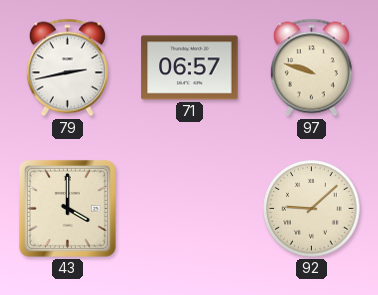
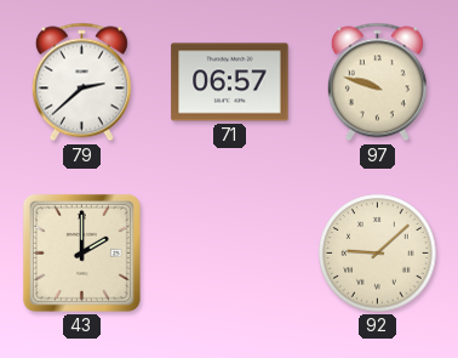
79: 2:43 -> 2:38 (81, 83)
43: 4:00 -> 2:00 (81, 252)
